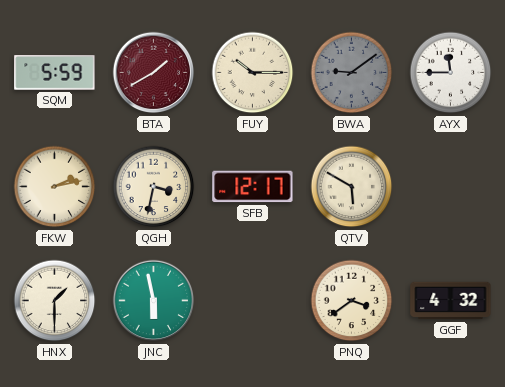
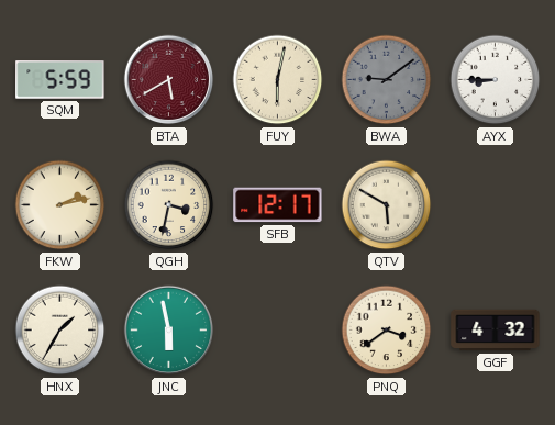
BTA: 1:40 -> 5:40 (169, 80)
FUY: 10:15 -> 6:02 (278, 80)
AYX: 11:45 -> 8:45 (496, 80)
HNX: 1:30 -> 1:35 (60, 331)
